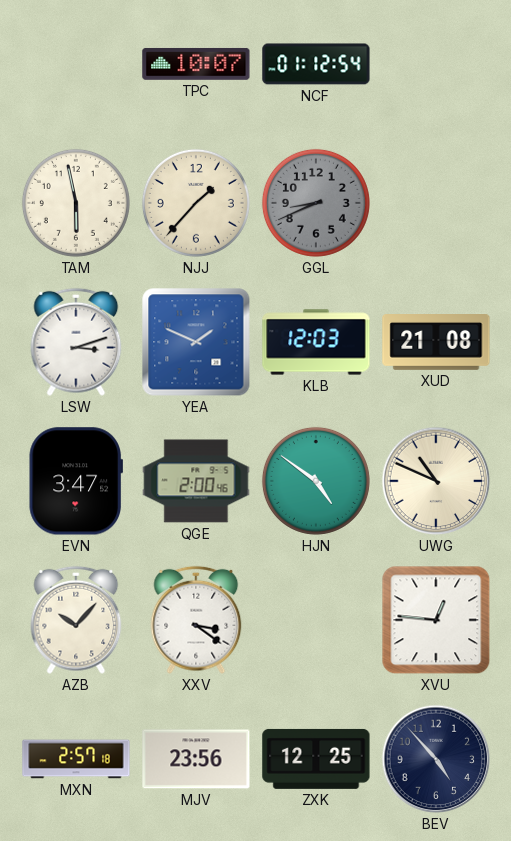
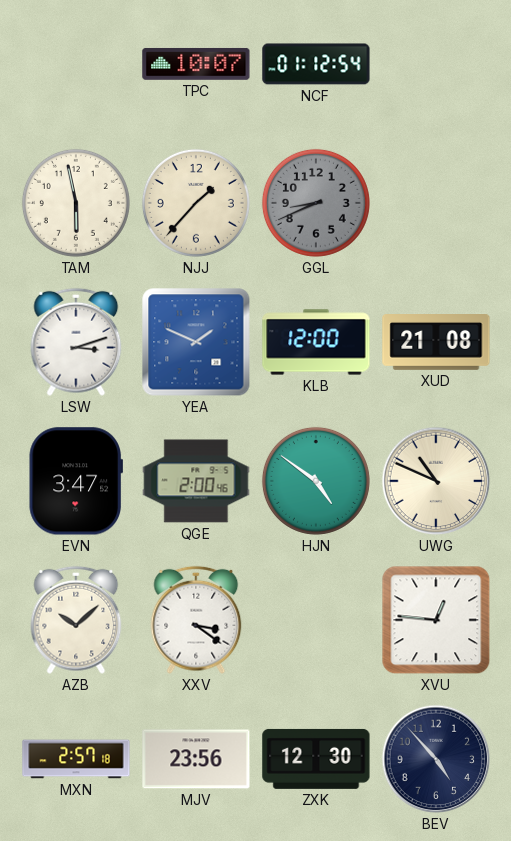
KLB: 12:03 -> 12:00 (316, 342)
AZB: 10:07 -> 10:08 (76, 620)
ZXK: 12:25 -> 12:30 (316, 759)
